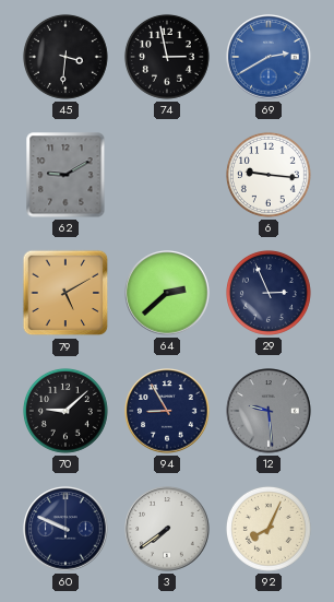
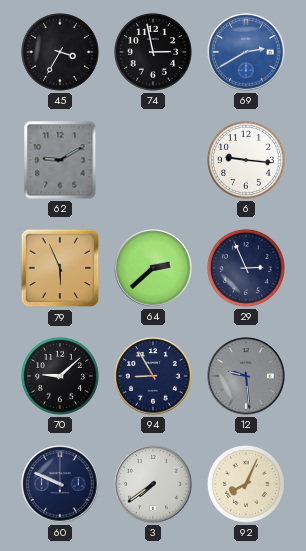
45: 3:31 -> 3:35 (60, 52)
79: 5:10 -> 5:56 (60, 268)
